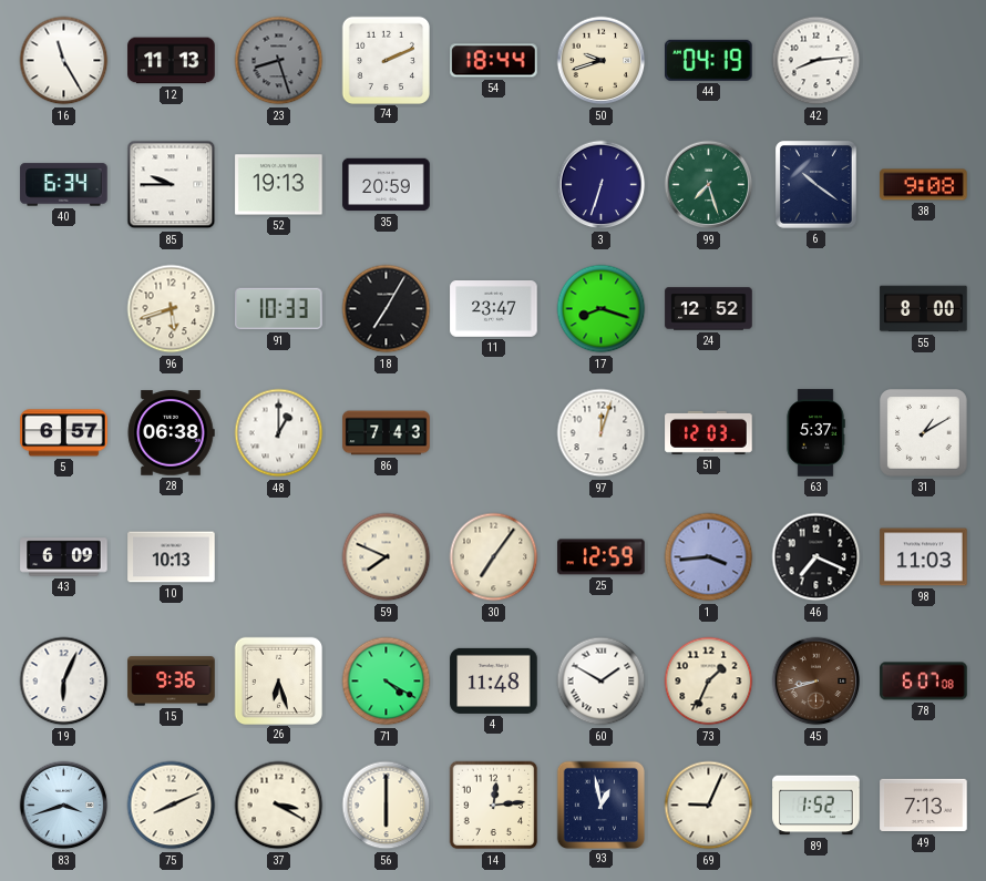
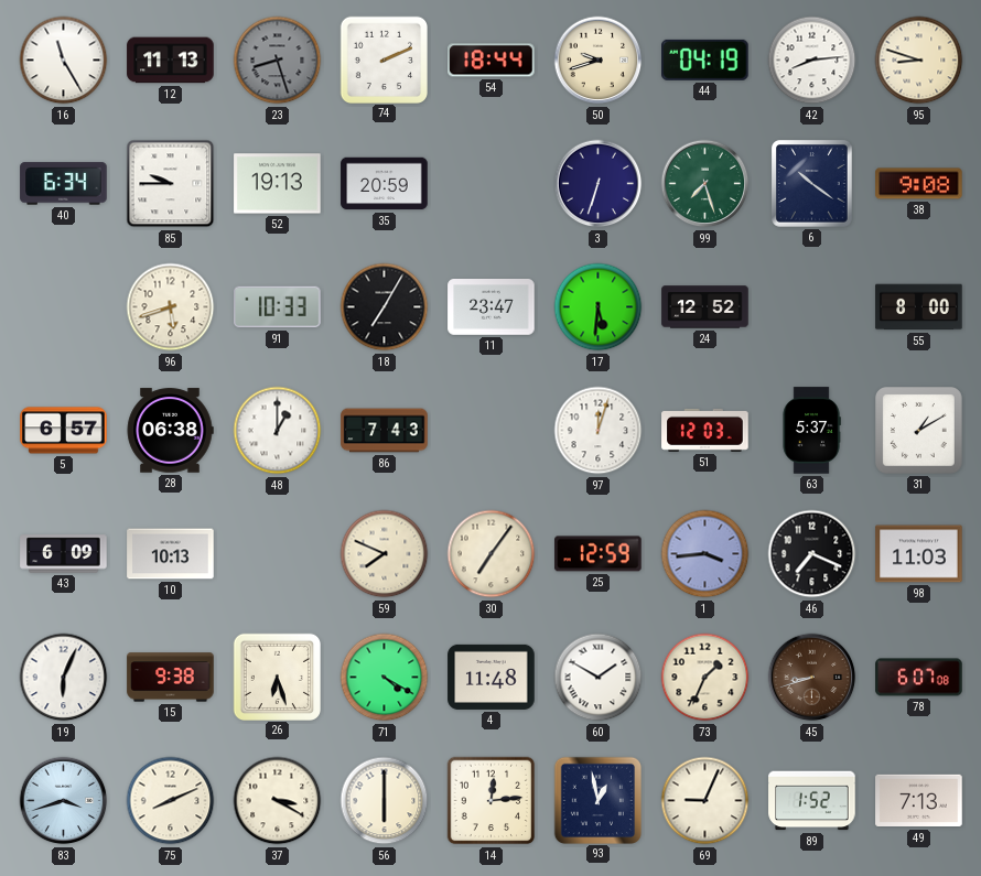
95: none -> 8:48 (919, 61)
17: 8:18 -> 5:31 (599, 307)
15: 9:36 -> 9:38 (171, 678)
